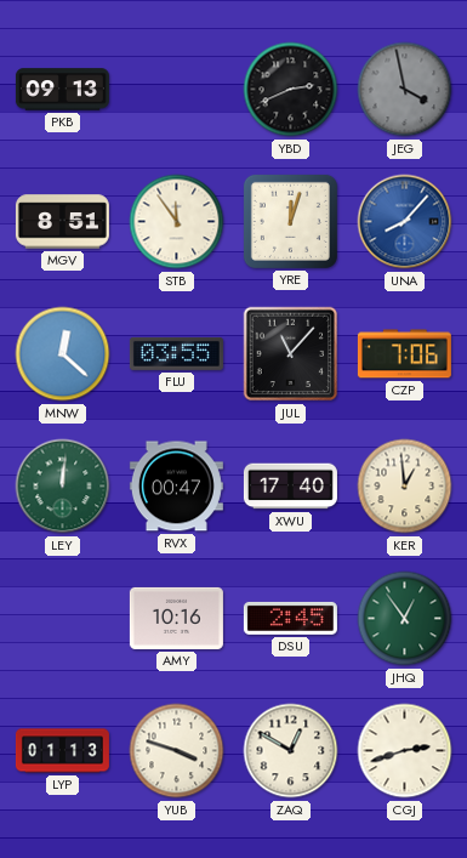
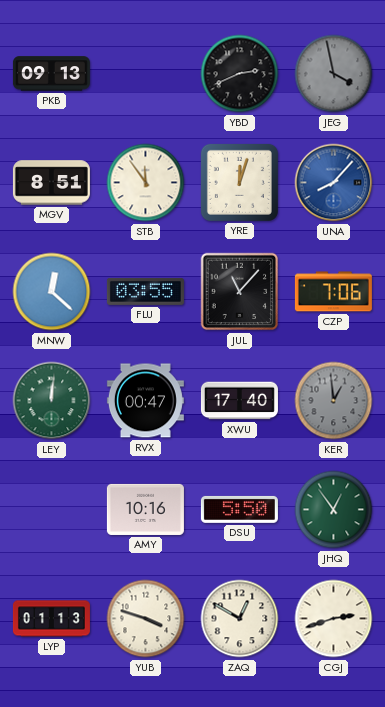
KER dial: cream -> grey (334, 401)
DSU: 2:45 -> 5:50 (239, 509)
